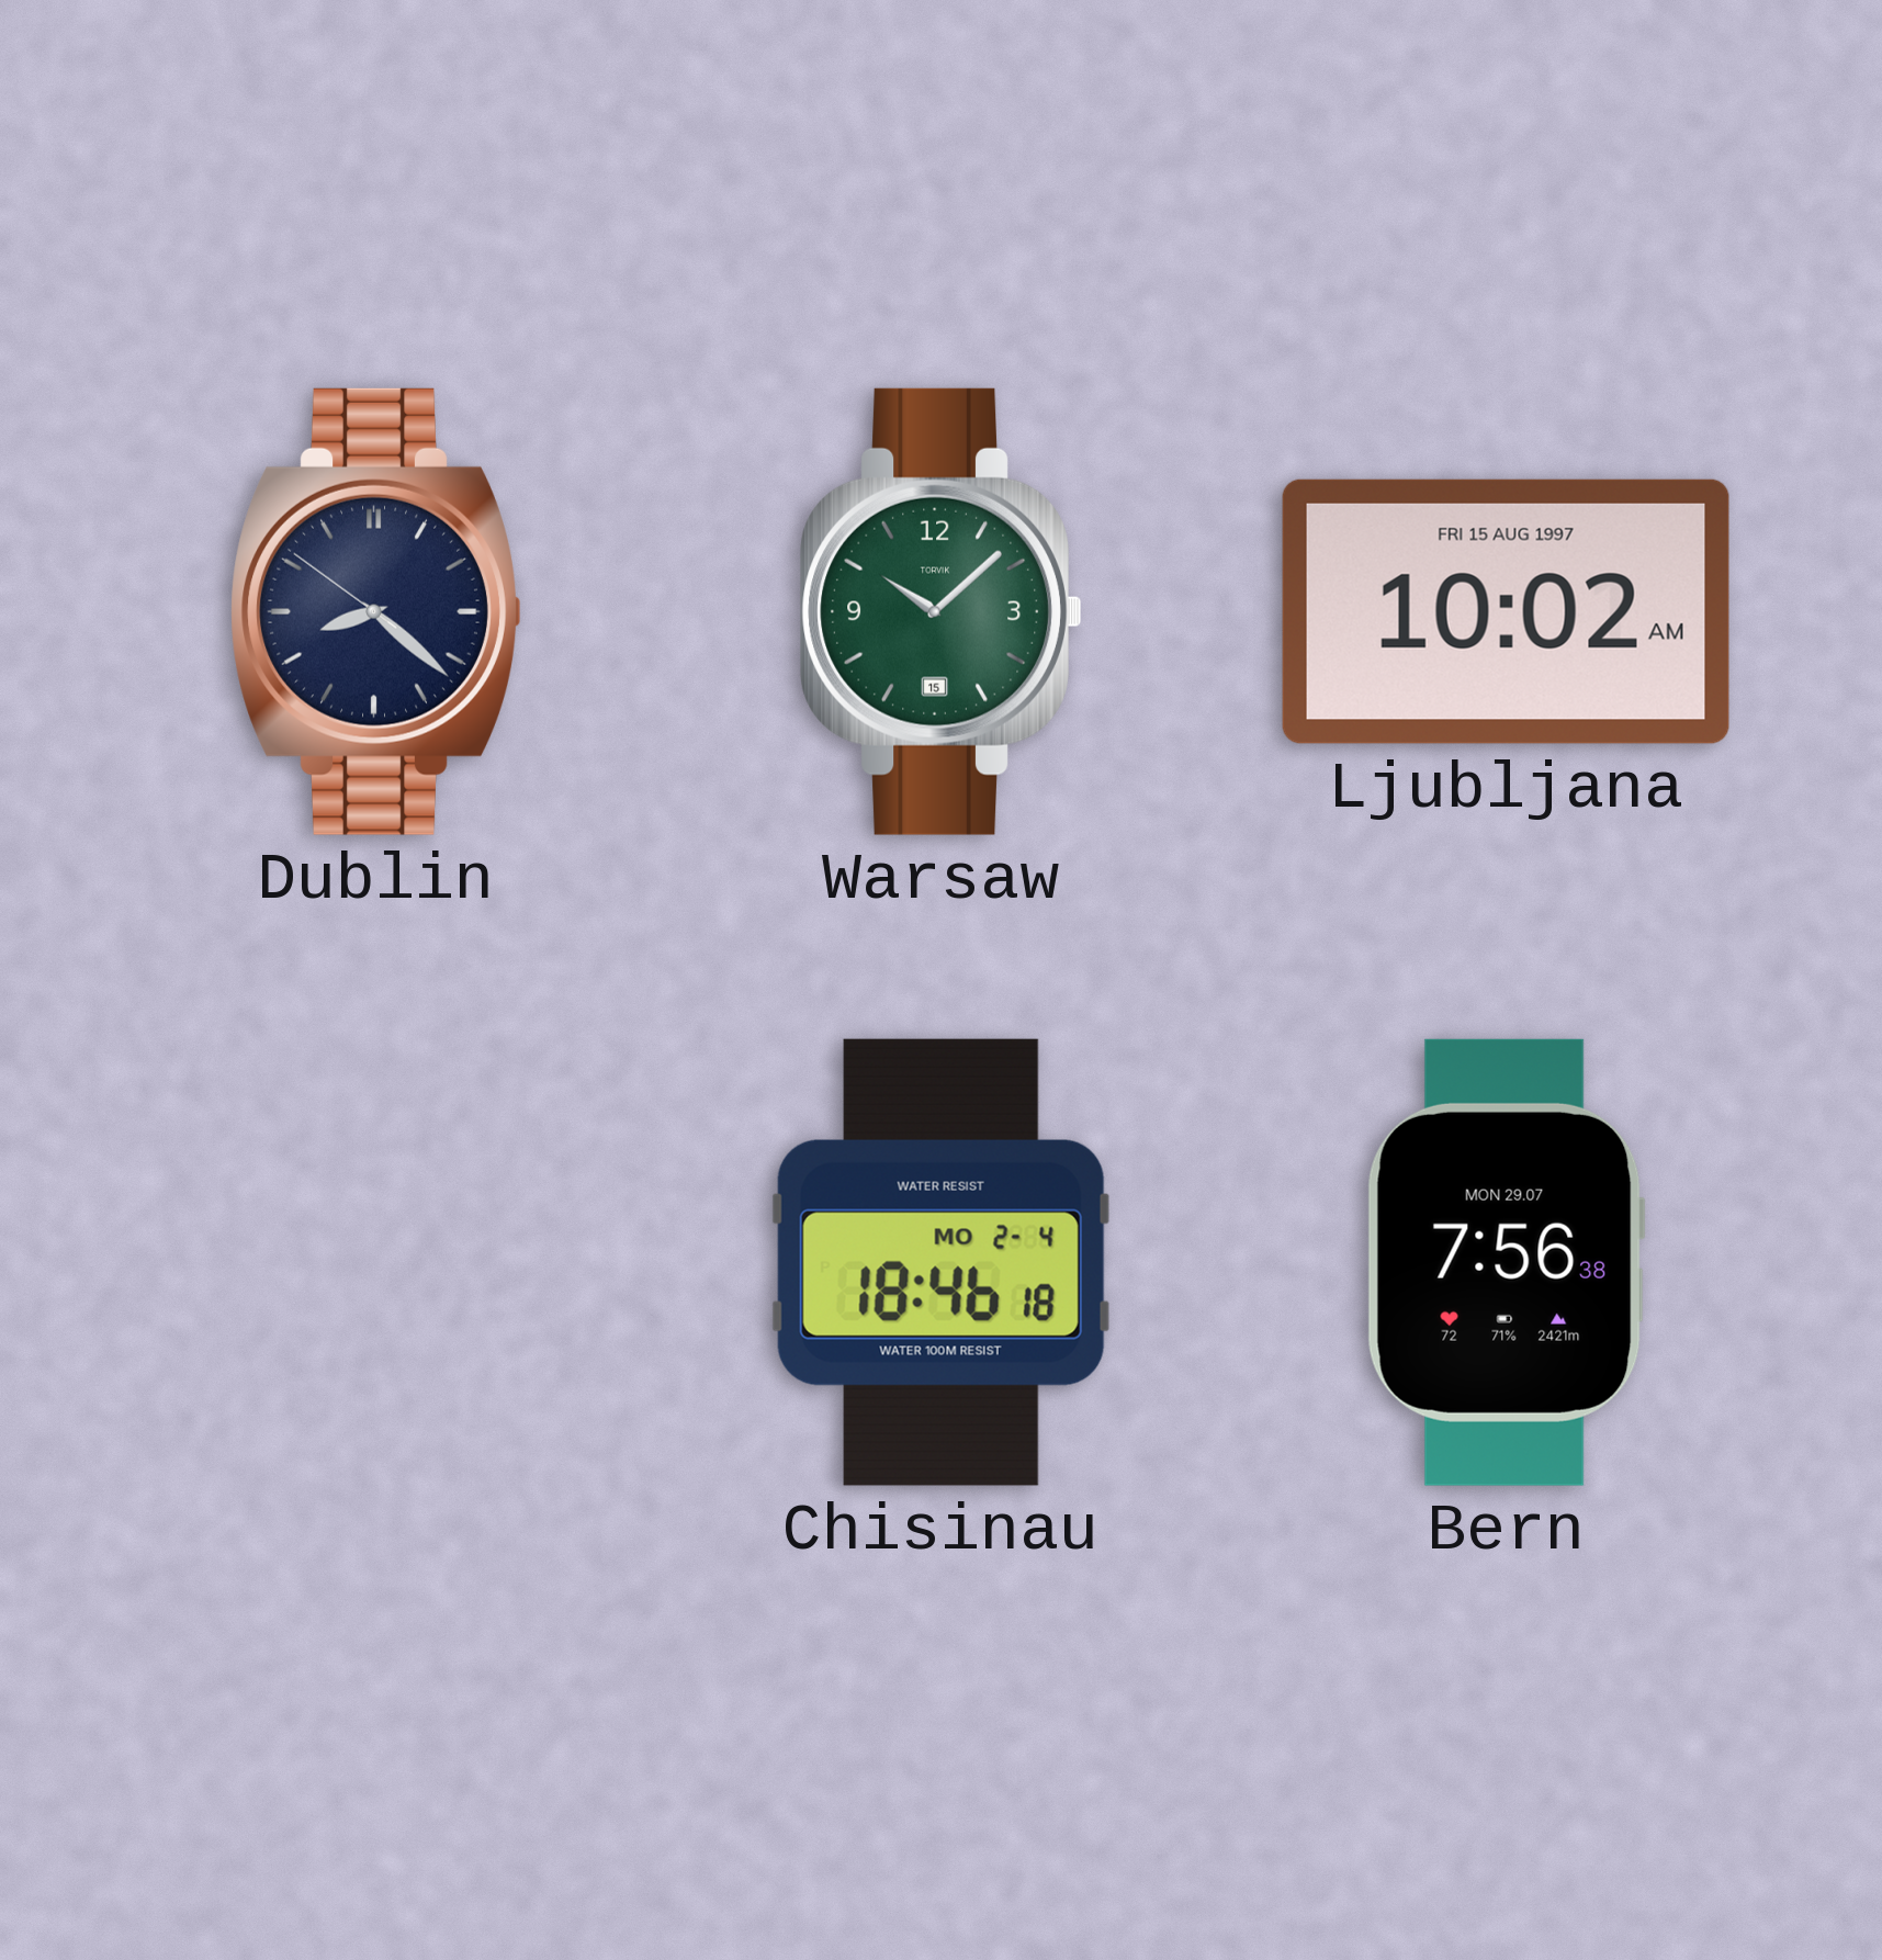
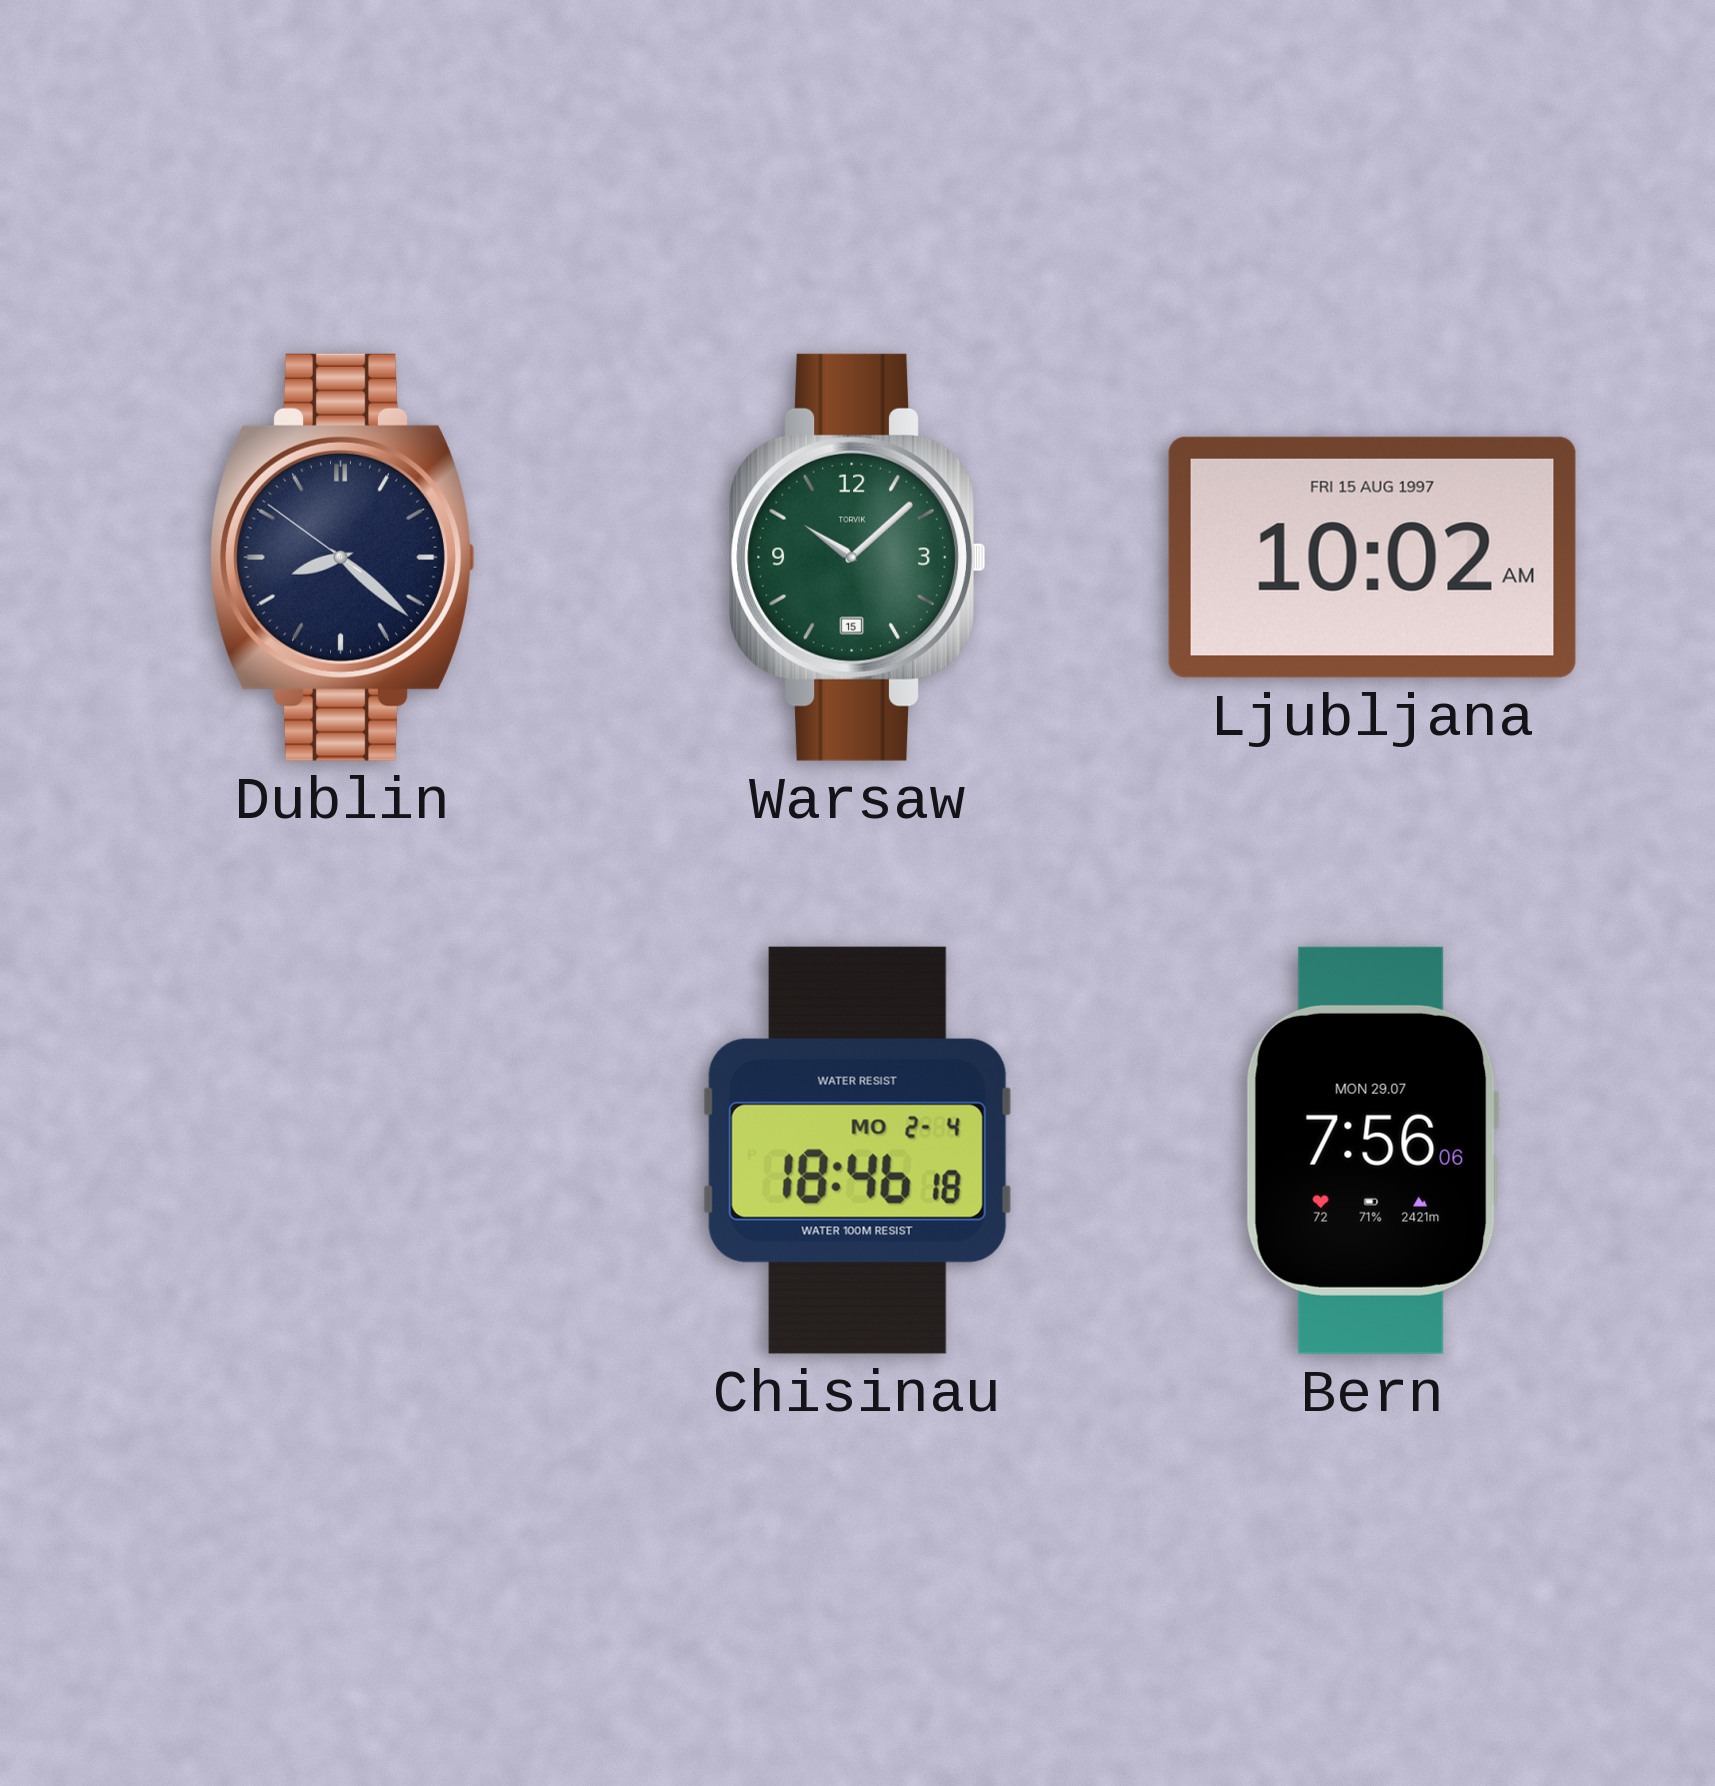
Bern: 7:56:38 -> 7:56:06 (1372, 1150)
